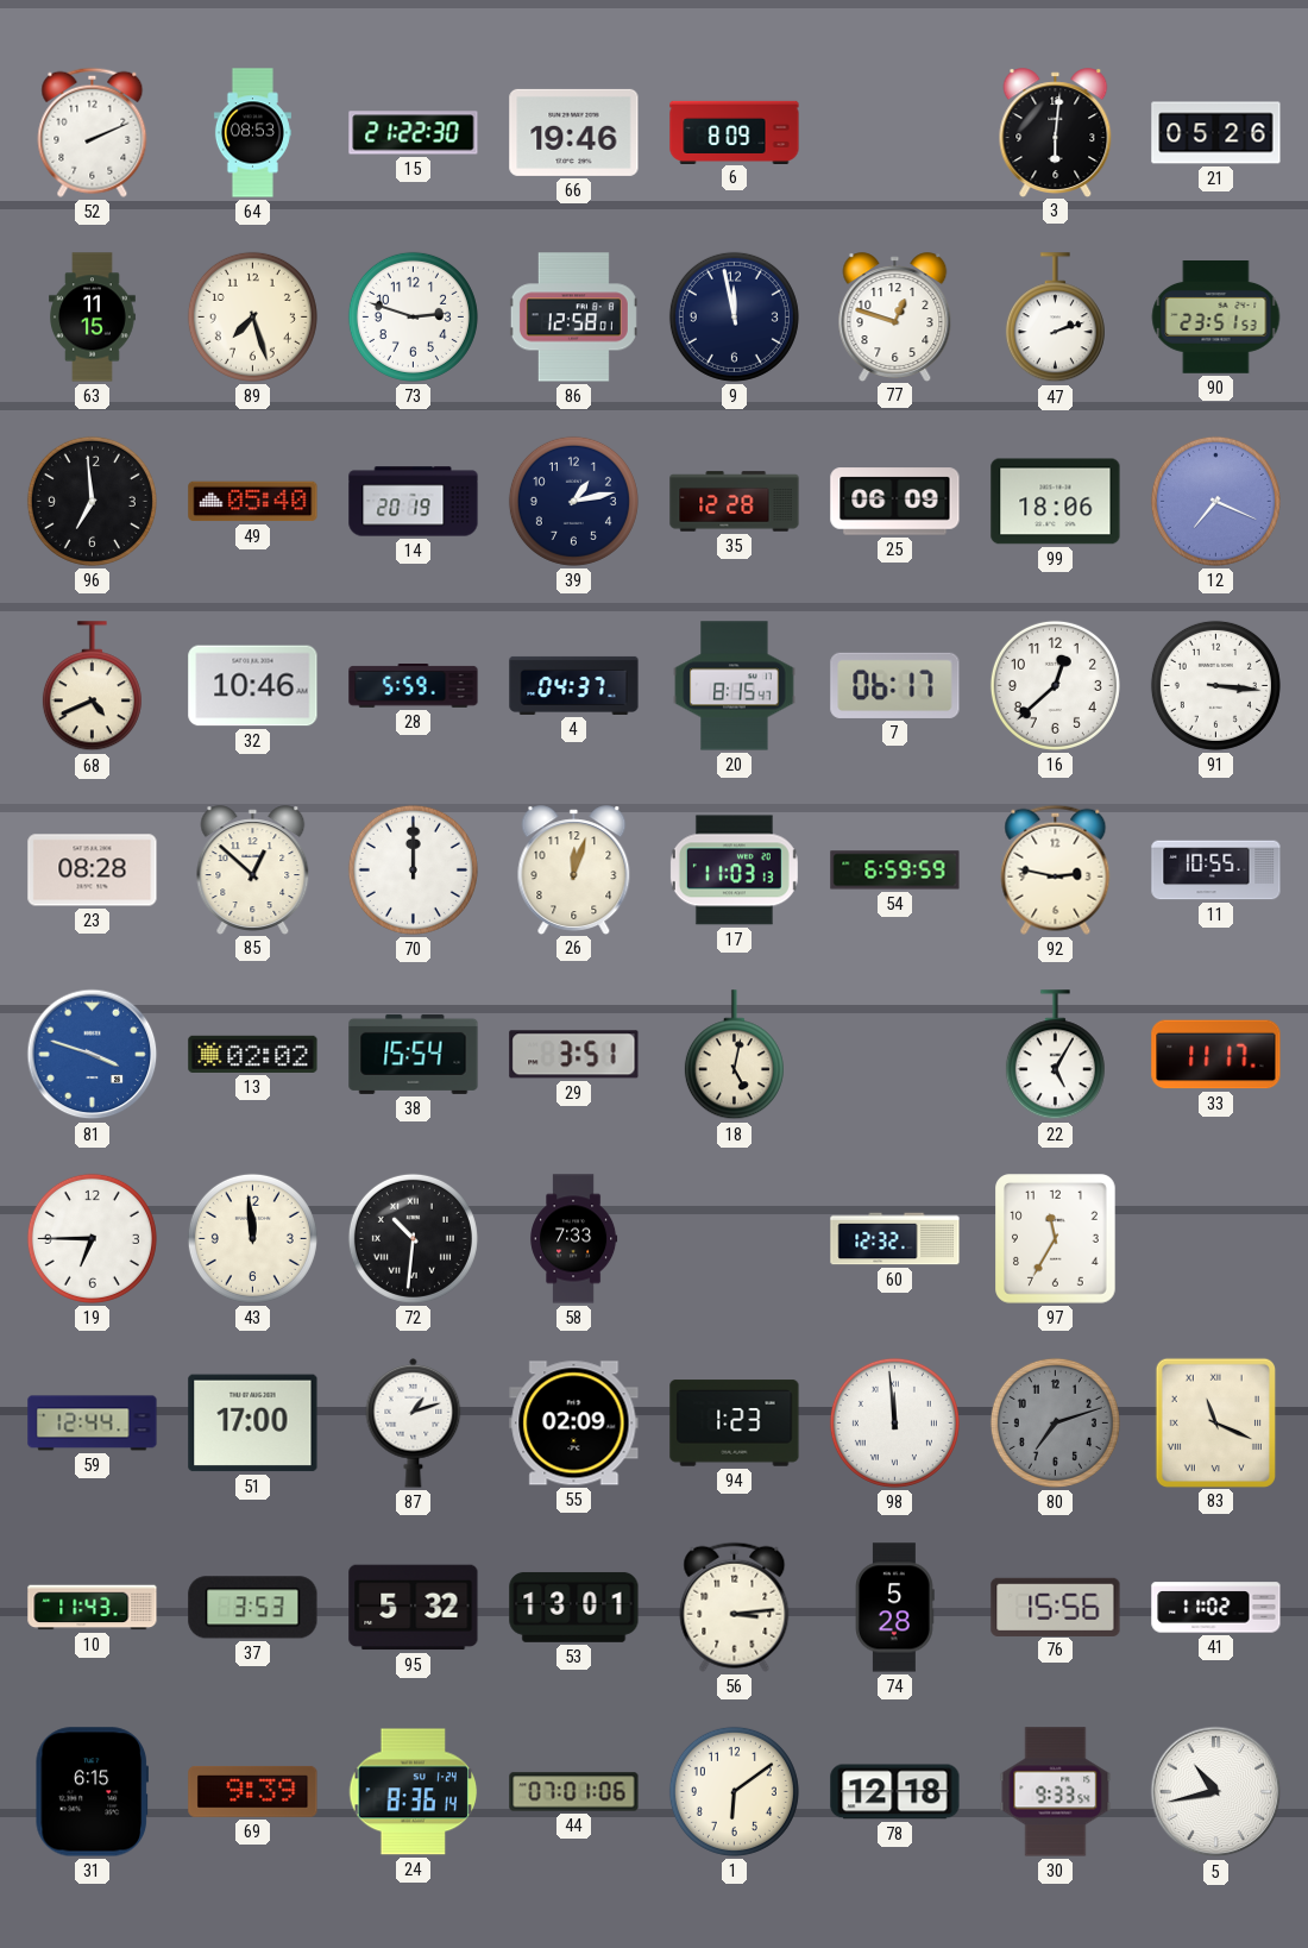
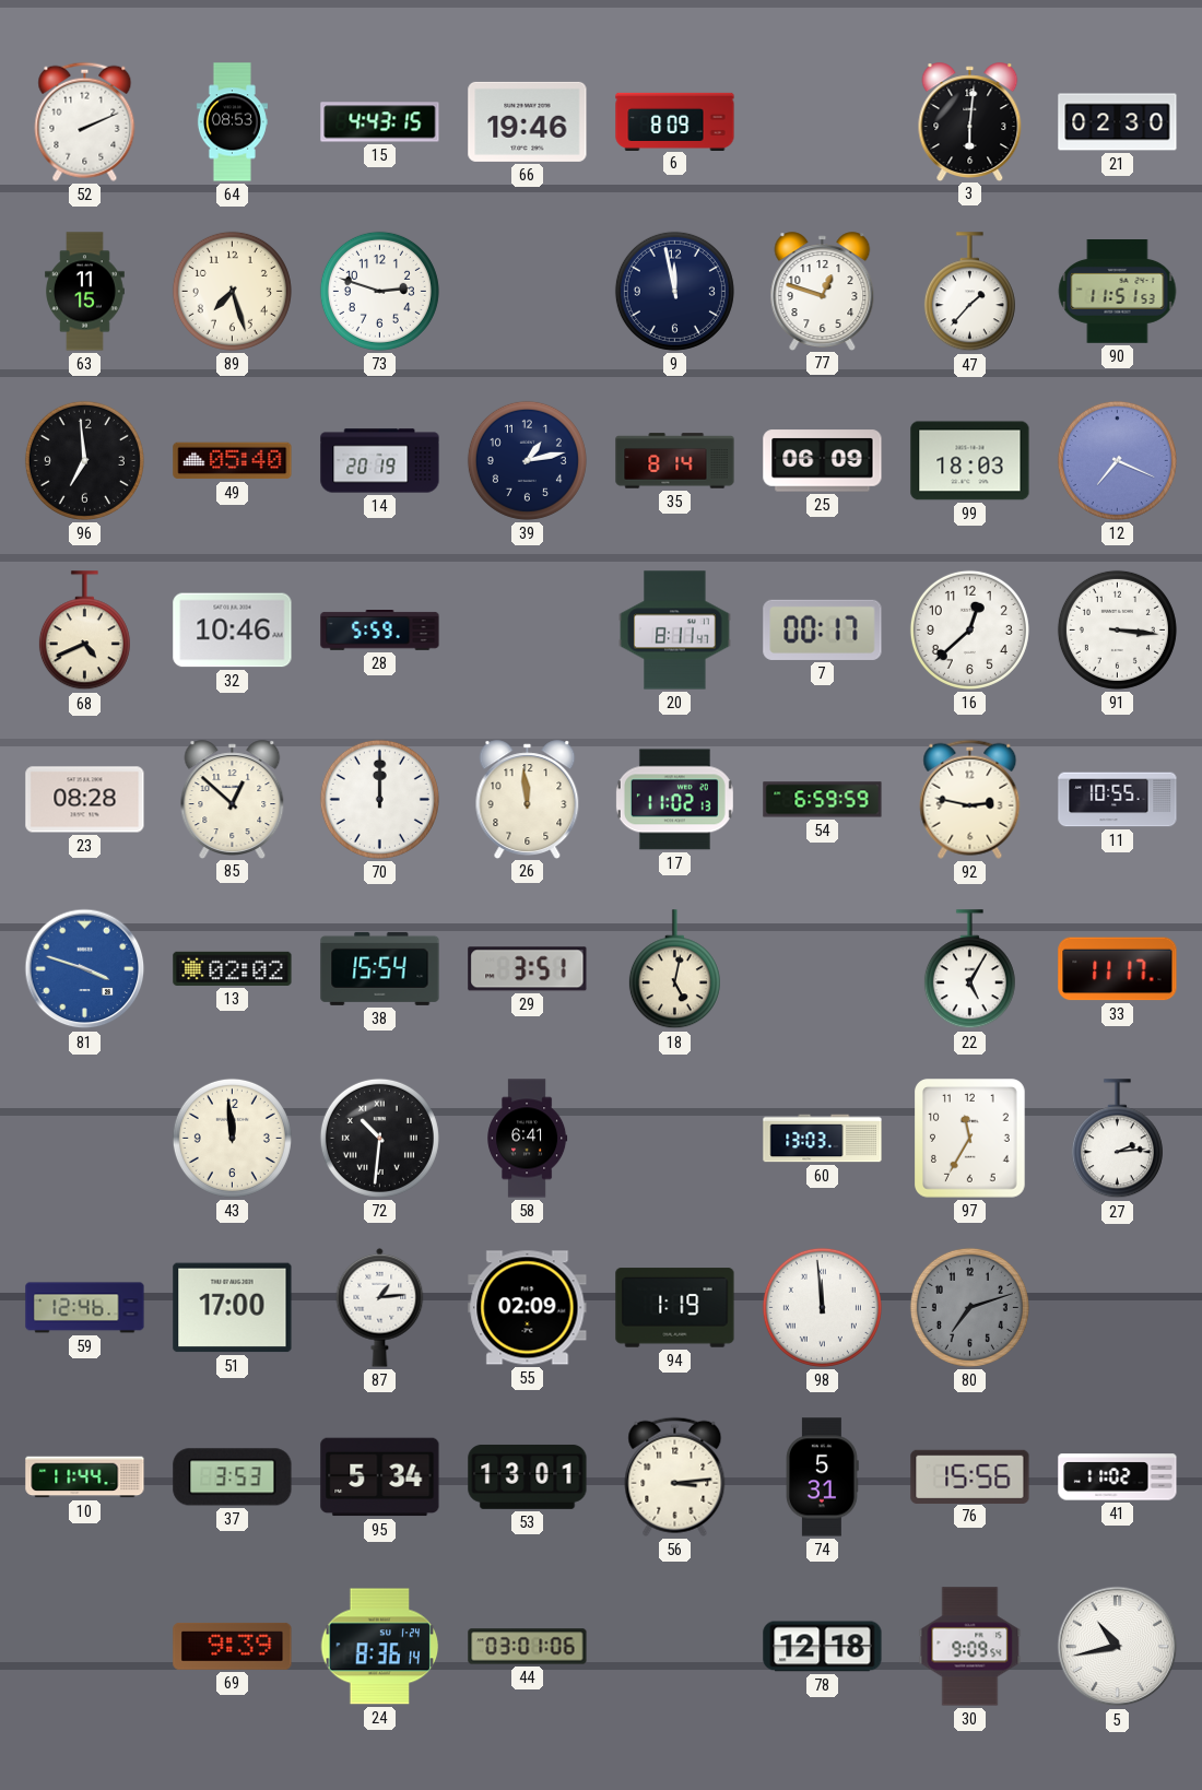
15: 21:22 -> 4:43 (380, 122)
21: 05:26 -> 02:30 (1118, 122)
86: 12:58 -> none (573, 318)
47: 2:12 -> 1:37 (969, 292)
90: 23:51 -> 11:51 (1118, 292)
35: 12:28 -> 8:14 (675, 461)
99: 18:06 -> 18:03 (970, 461)
4: 04:37 -> none (574, 685)
20: 8:15 -> 8:11 (675, 631)
7: 06:17 -> 00:17 (823, 629)
26: 12:03 -> 11:59 (528, 799)
17: 11:03 -> 11:02 (674, 800)
19: 6:45 -> none (92, 1238)
58: 7:33 -> 6:41 (528, 1139)
60: 12:32 -> 13:03 (823, 1139)
27: none -> 2:14 (1117, 1139)
59: 12:44 -> 12:46 (85, 1308)
87: 1:12 -> 1:14 (380, 1307)
94: 1:23 -> 1:19 (675, 1308)
83: 11:19 -> none (1215, 1422)
10: 11:43 -> 11:44 (85, 1477)
95: 5:32 -> 5:34 (380, 1477)
74: 5:28 -> 5:31 (822, 1477)
31: 6:15 -> none (92, 1792)
44: 07:01 -> 03:01 (528, 1647)
1: 6:09 -> none (734, 1791)
30: 9:33 -> 9:09 (970, 1647)
